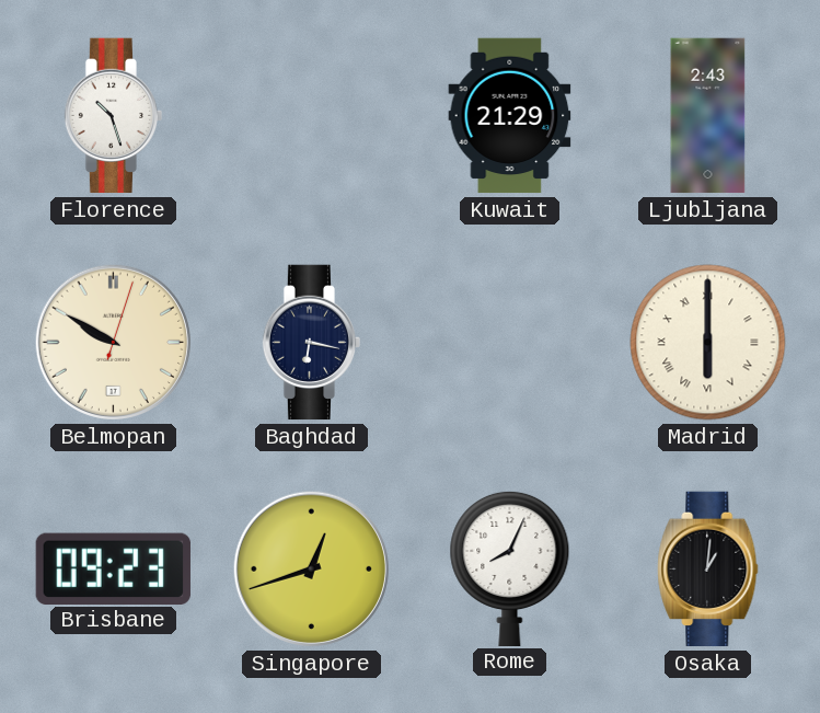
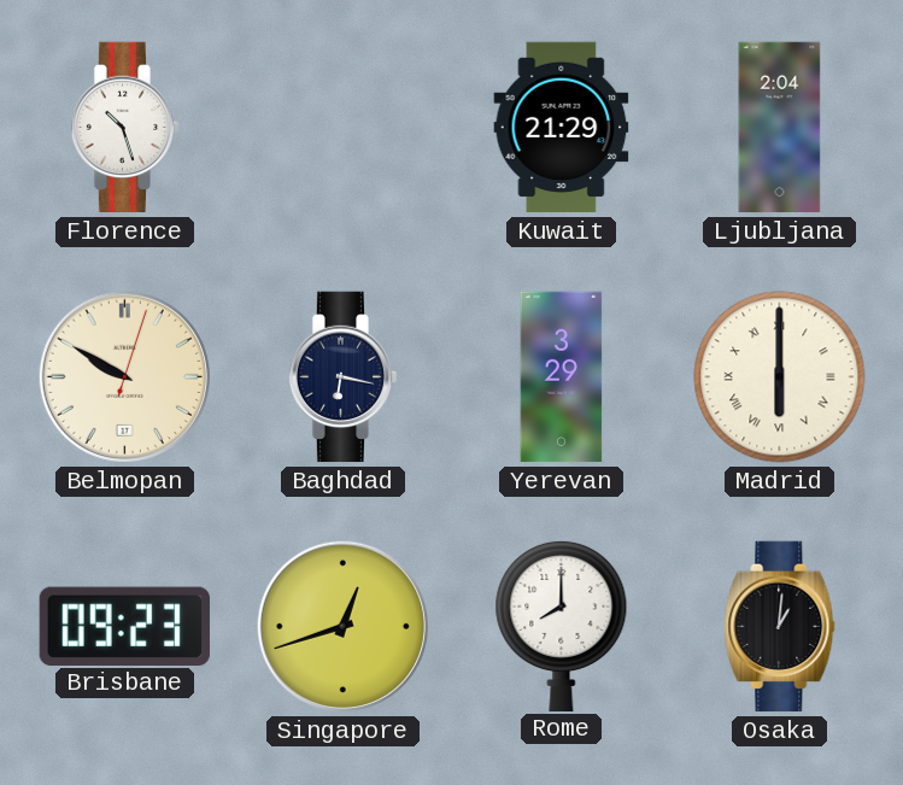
Ljubljana: 2:43 -> 2:04 (780, 128)
Yerevan: none -> 3:29 (562, 377)
Rome: 8:04 -> 8:00 (562, 625)
